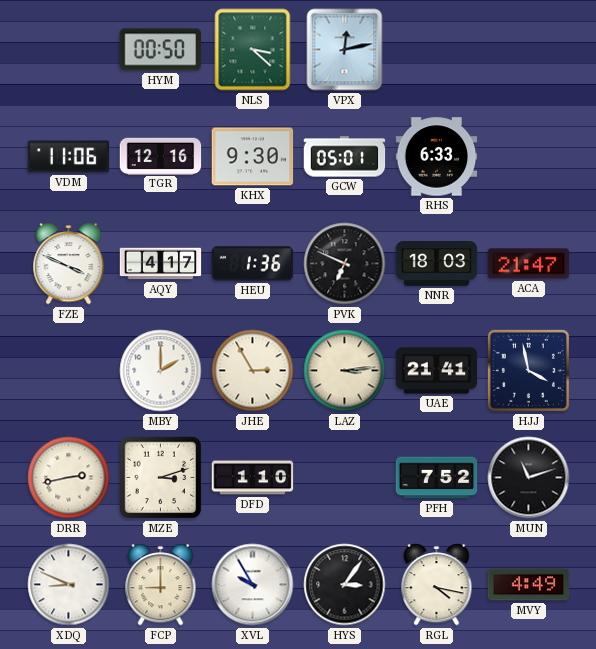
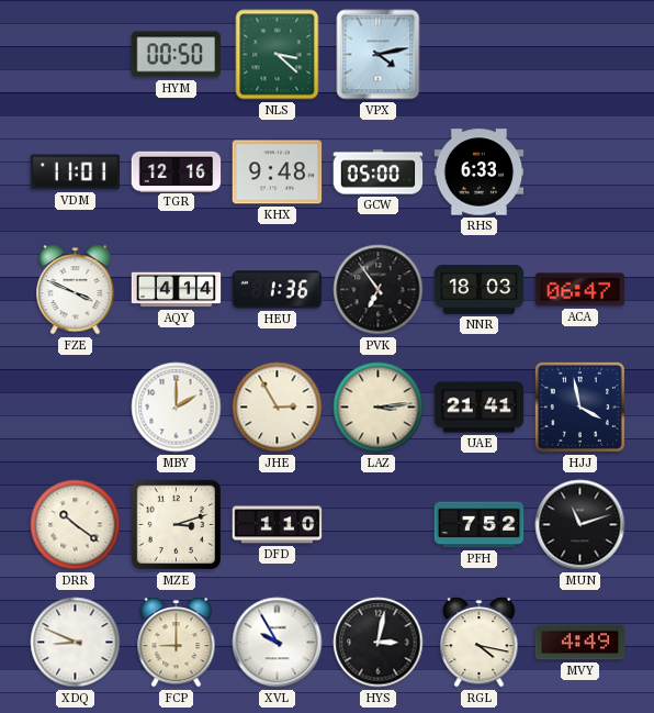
VPX: 12:13 -> 4:13 (379, 55)
VDM: 11:06 -> 11:01 (76, 172)
KHX: 9:30 -> 9:48 (278, 172)
GCW: 05:01 -> 05:00 (379, 172)
AQY: 4:17 -> 4:14 (177, 290)
PVK: 6:49 -> 6:54 (379, 290)
ACA: 21:47 -> 06:47 (580, 290)
DRR: 2:43 -> 10:21 (76, 525)
HYS: 3:06 -> 3:02 (379, 643)
